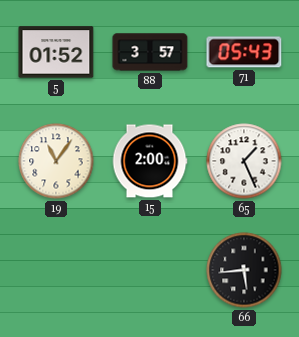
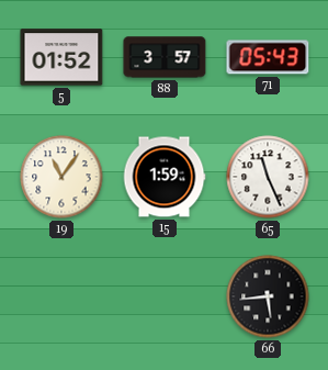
15: 2:00 -> 1:59 (165, 177)
65: 1:26 -> 11:26 (268, 177)
